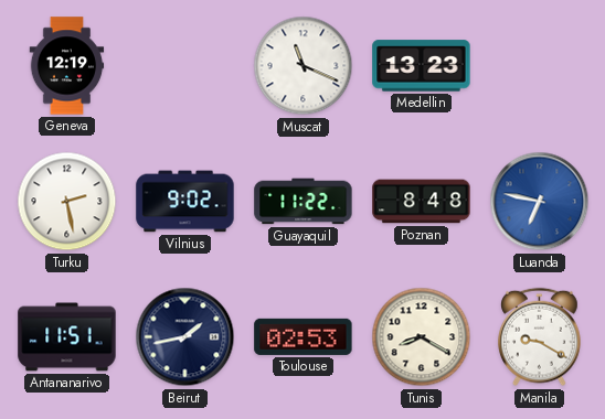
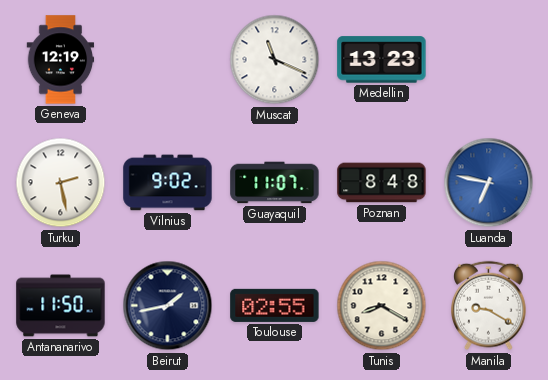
Guayaquil: 11:22 -> 11:07 (275, 183)
Antananarivo: 11:51 -> 11:50 (61, 306)
Toulouse: 02:53 -> 02:55 (275, 305)
